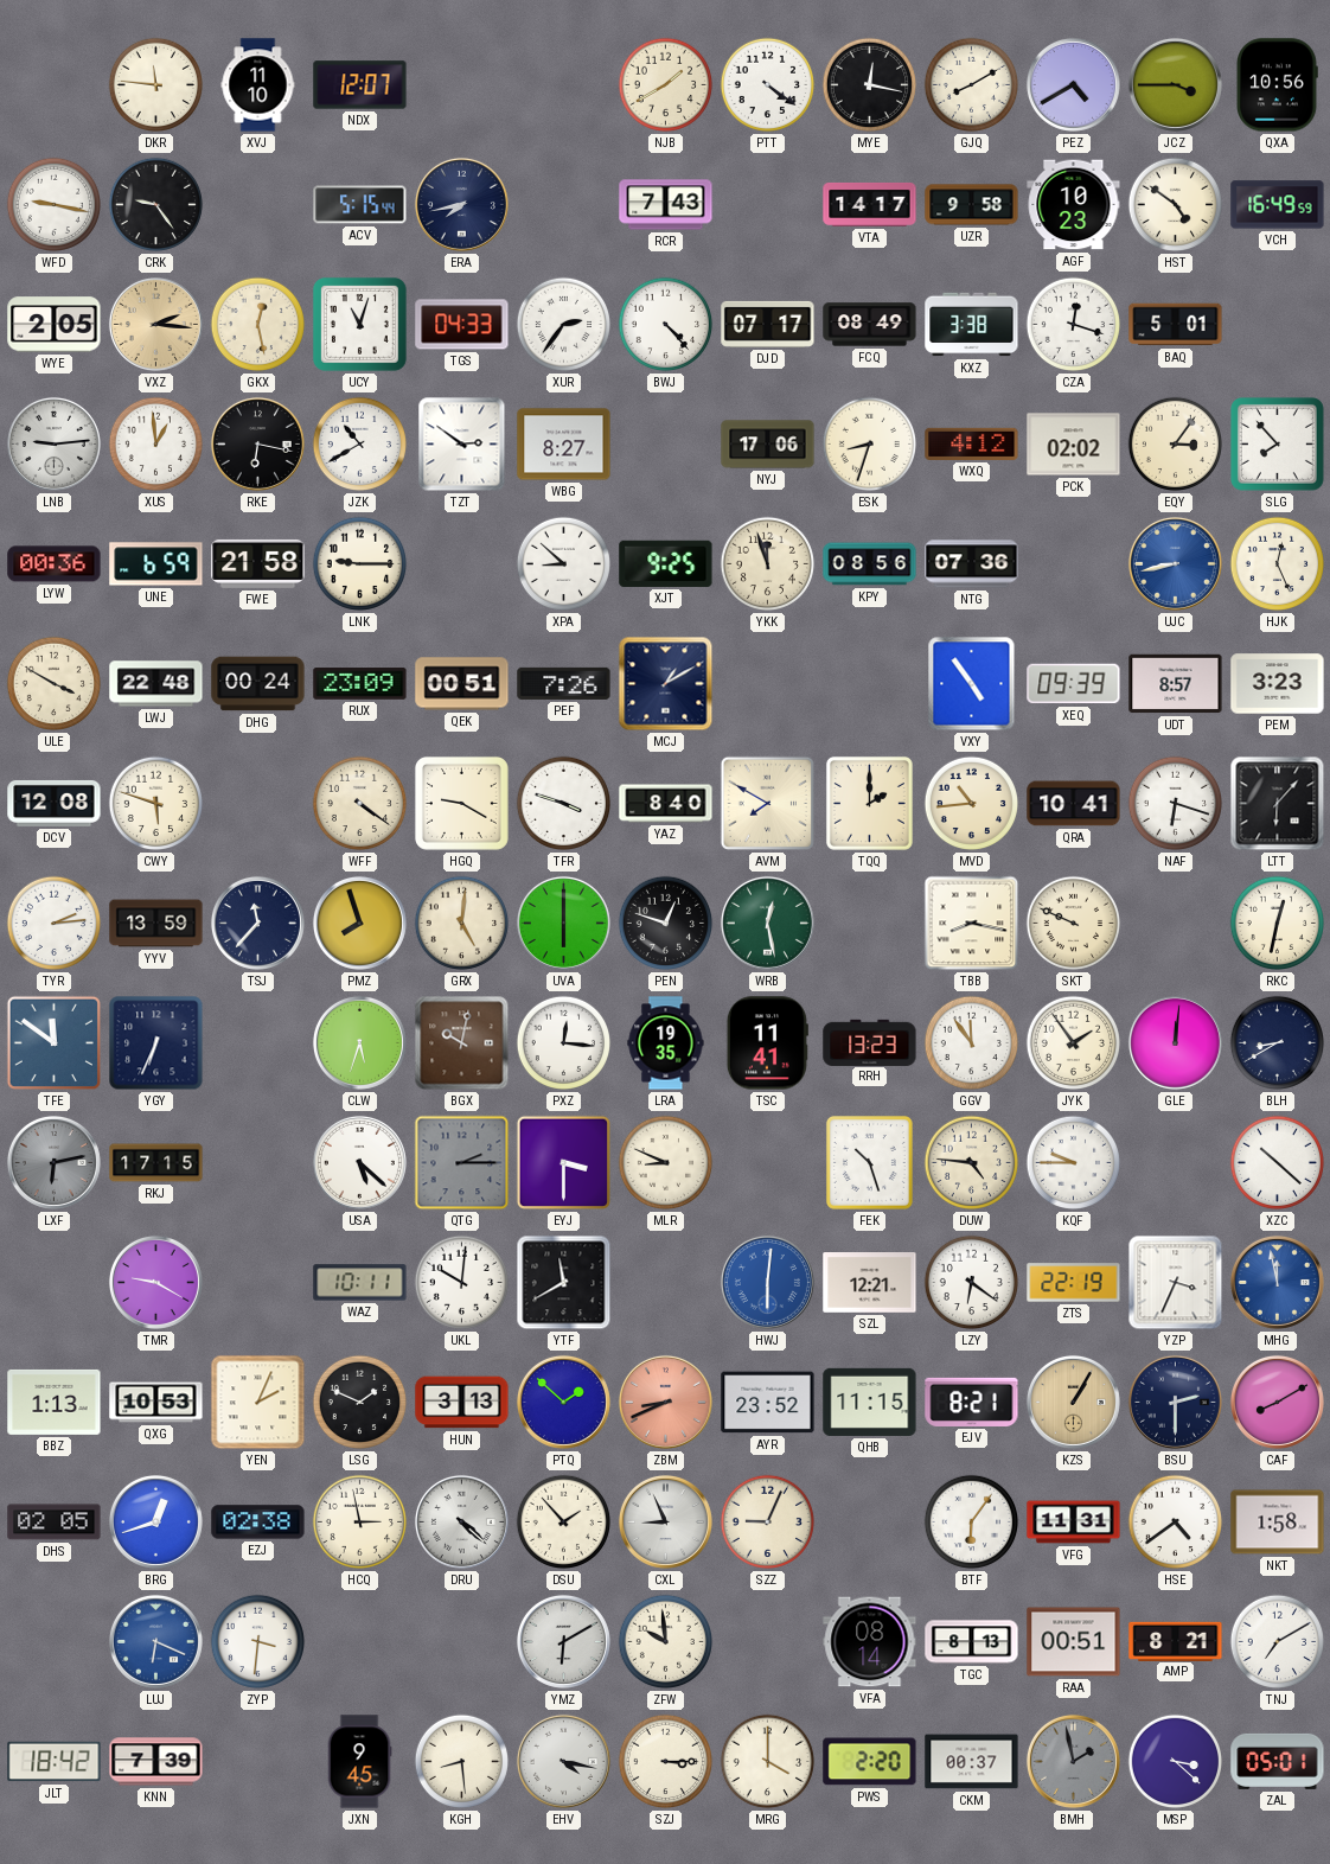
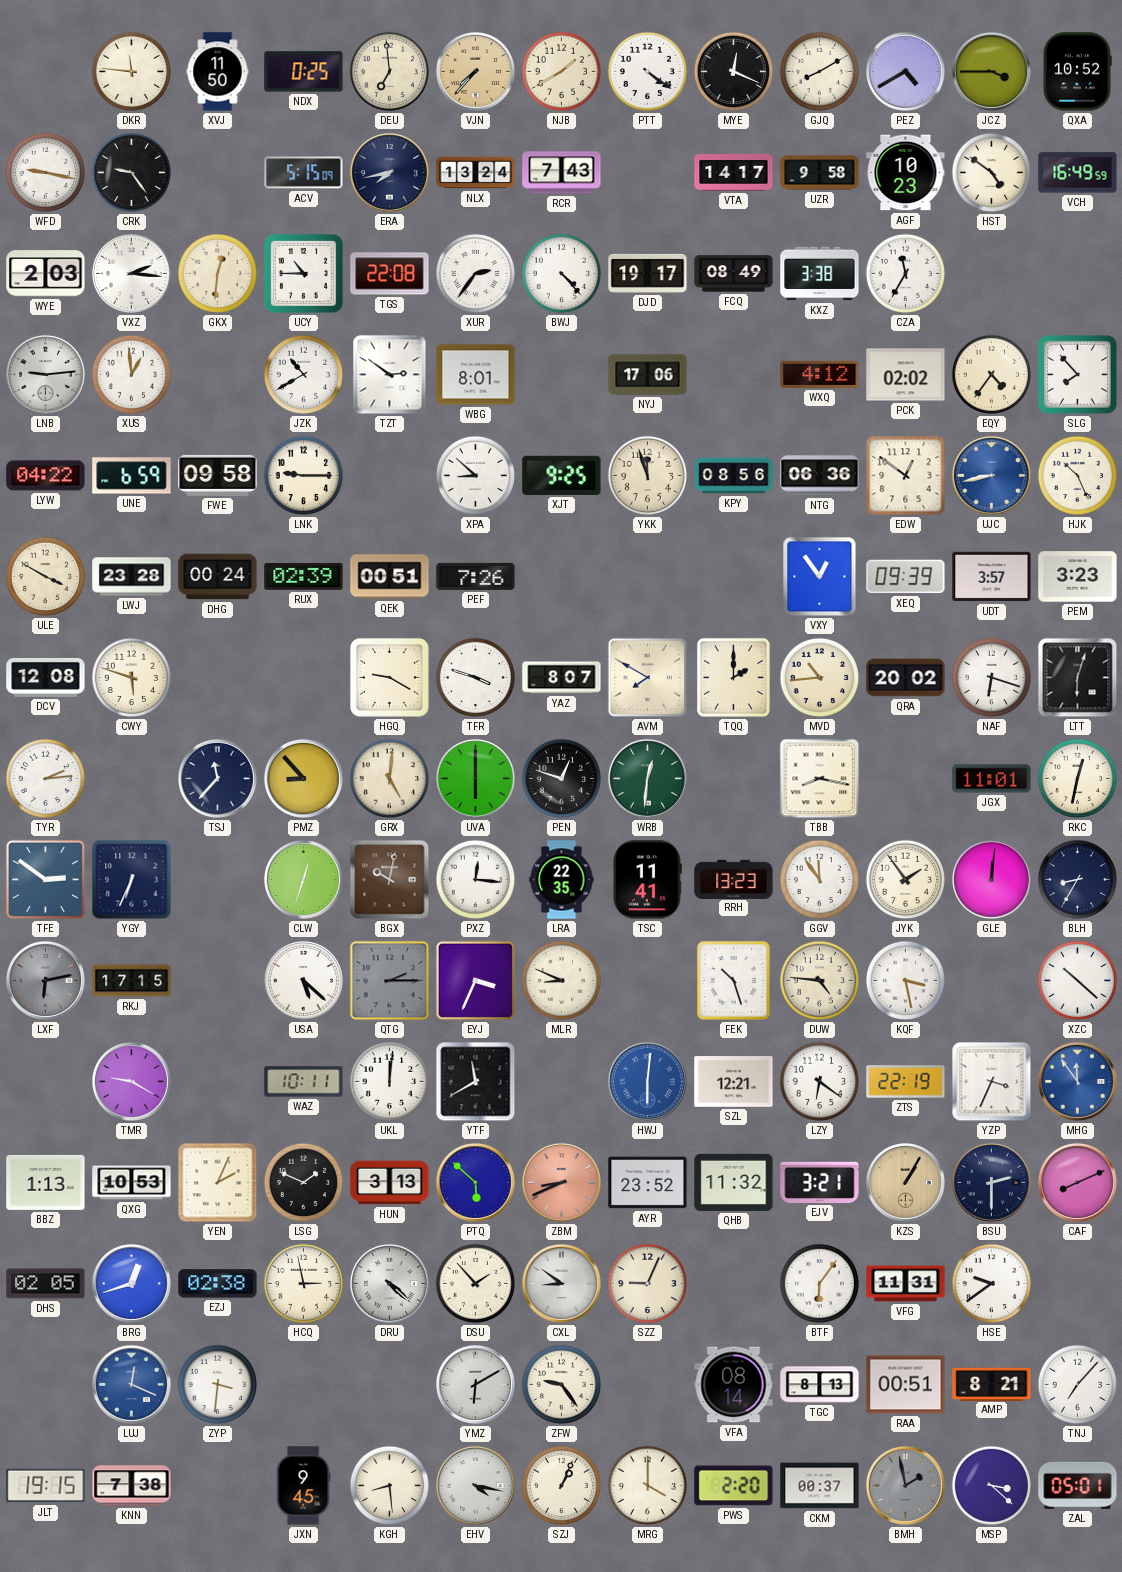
XVJ: 11:10 -> 11:50 (218, 72)
NDX: 12:07 -> 0:25 (304, 72)
DEU: none -> 6:59 (390, 72)
VJN: none -> 7:37 (475, 71)
MYE: 12:17 -> 12:19 (734, 72)
QXA: 10:56 -> 10:52 (1077, 72)
ACV: 5:15:44 -> 5:15:09 (304, 173)
NLX: none -> 13:24 (476, 173)
WYE: 2:05 -> 2:03 (46, 274)
VXZ dial: champagne -> white (131, 273)
GKX: 12:28 -> 12:31 (218, 274)
UCY: 11:03 -> 10:45 (303, 273)
TGS: 04:33 -> 22:08 (390, 274)
DJD: 07:17 -> 19:17 (648, 273)
CZA: 12:18 -> 11:35 (906, 274)
BAQ: 5:01 -> none (1176, 325)
RKE: 6:17 -> none (257, 443)
WBG: 8:27 -> 8:01 (476, 375)
ESK: 8:33 -> none (870, 445)
EQY: 3:06 -> 4:36 (992, 375)
LYW: 00:36 -> 04:22 (46, 476)
FWE: 21:58 -> 09:58 (218, 475)
NTG: 07:36 -> 06:36 (820, 476)
EDW: none -> 12:51 (906, 476)
HJK: 12:26 -> 10:26 (1078, 476)
LWJ: 22:48 -> 23:28 (132, 577)
RUX: 23:09 -> 02:39 (304, 577)
MCJ: 1:10 -> none (666, 684)
VXY: 4:54 -> 12:54 (820, 577)
UDT: 8:57 -> 3:57 (992, 577)
WFF: 4:21 -> none (360, 804)
YAZ: 8:40 -> 8:07 (562, 678)
QRA: 10:41 -> 20:02 (906, 678)
LTT: 6:07 -> 6:03 (1078, 678)
YYV: 13:59 -> none (156, 924)
PMZ: 7:57 -> 8:53 (303, 778)
WRB: 12:28 -> 12:31 (647, 778)
SKT: 9:49 -> none (1074, 924)
JGX: none -> 11:01 (992, 779)
TFE: 11:51 -> 2:51 (45, 879)
CLW: 5:33 -> 12:33 (303, 879)
LRA: 19:35 -> 22:35 (562, 880)
BLH: 8:40 -> 8:35 (1078, 880)
EYJ: 3:30 -> 3:34 (475, 980)
KQF: 9:45 -> 3:28 (906, 981)
UKL: 10:01 -> 12:01 (390, 1082)
MHG: 11:58 -> 11:54 (1077, 1081)
PTQ: 1:52 -> 5:52 (475, 1182)
QHB: 11:15 -> 11:32 (734, 1182)
EJV: 8:21 -> 3:21 (820, 1182)
CAF: 8:10 -> 8:11 (1077, 1182)
CXL: 8:56 -> 8:51 (561, 1283)
HSE: 4:39 -> 9:39 (992, 1284)
NKT: 1:58 -> none (1278, 1523)
LUJ: 6:19 -> 12:19 (131, 1384)
ZFW: 9:59 -> 9:24 (562, 1385)
TNJ: 7:10 -> 7:07 (1078, 1385)
JLT: 18:42 -> 19:15 (46, 1486)
KNN: 7:39 -> 7:38 (132, 1486)
SZJ: 3:15 -> 1:04 (562, 1486)
